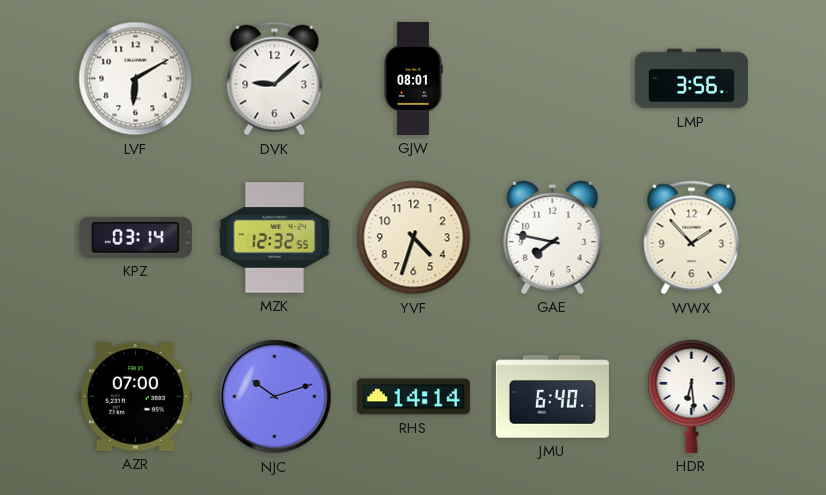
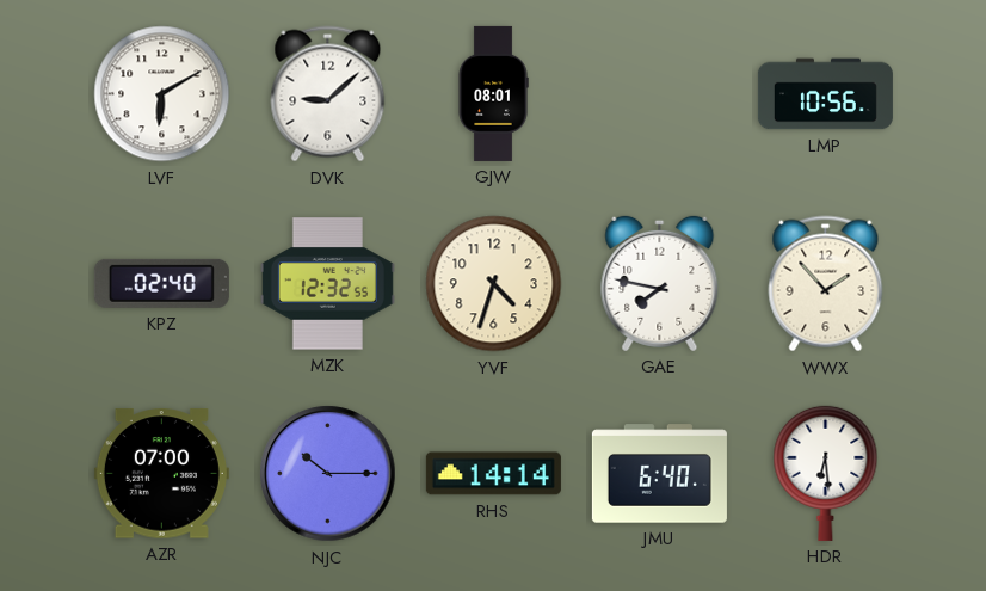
LMP: 3:56 -> 10:56 (825, 94)
KPZ: 03:14 -> 02:40 (161, 283)
NJC: 10:12 -> 10:15 (328, 474)
